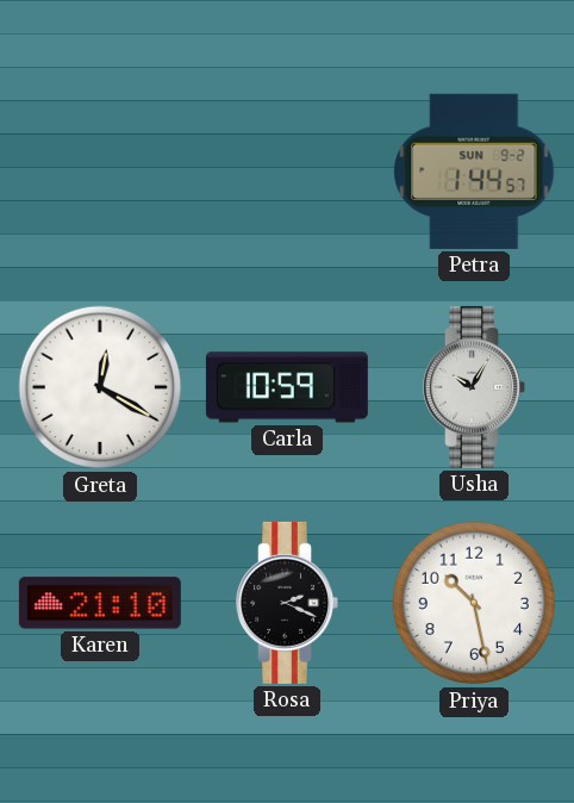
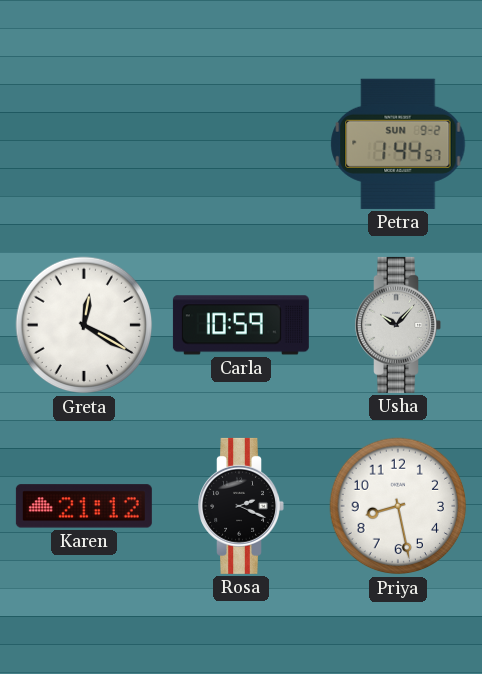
Usha: 10:05 -> 10:07 (398, 325)
Karen: 21:10 -> 21:12 (84, 506)
Priya: 10:28 -> 8:28 (398, 506)
